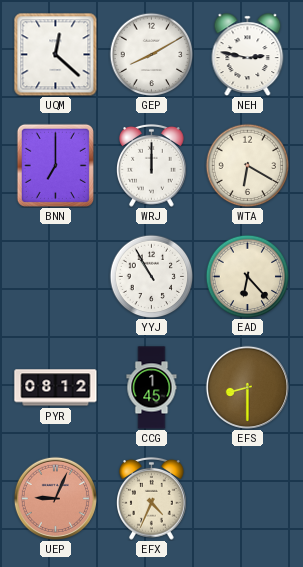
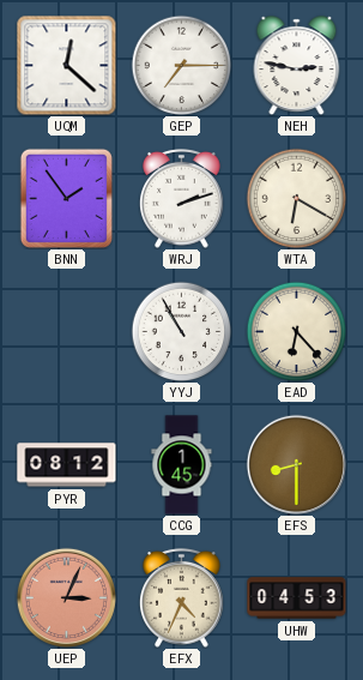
GEP: 8:10 -> 7:15 (181, 65)
BNN: 7:00 -> 1:54 (66, 198)
WRJ: 12:00 -> 2:12 (182, 199)
UEP: 9:04 -> 3:04 (66, 597)
UHW: none -> 04:53 (297, 598)
